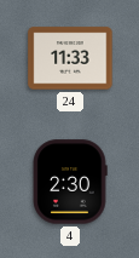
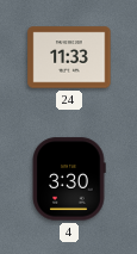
4: 2:30 -> 3:30 (69, 179)
